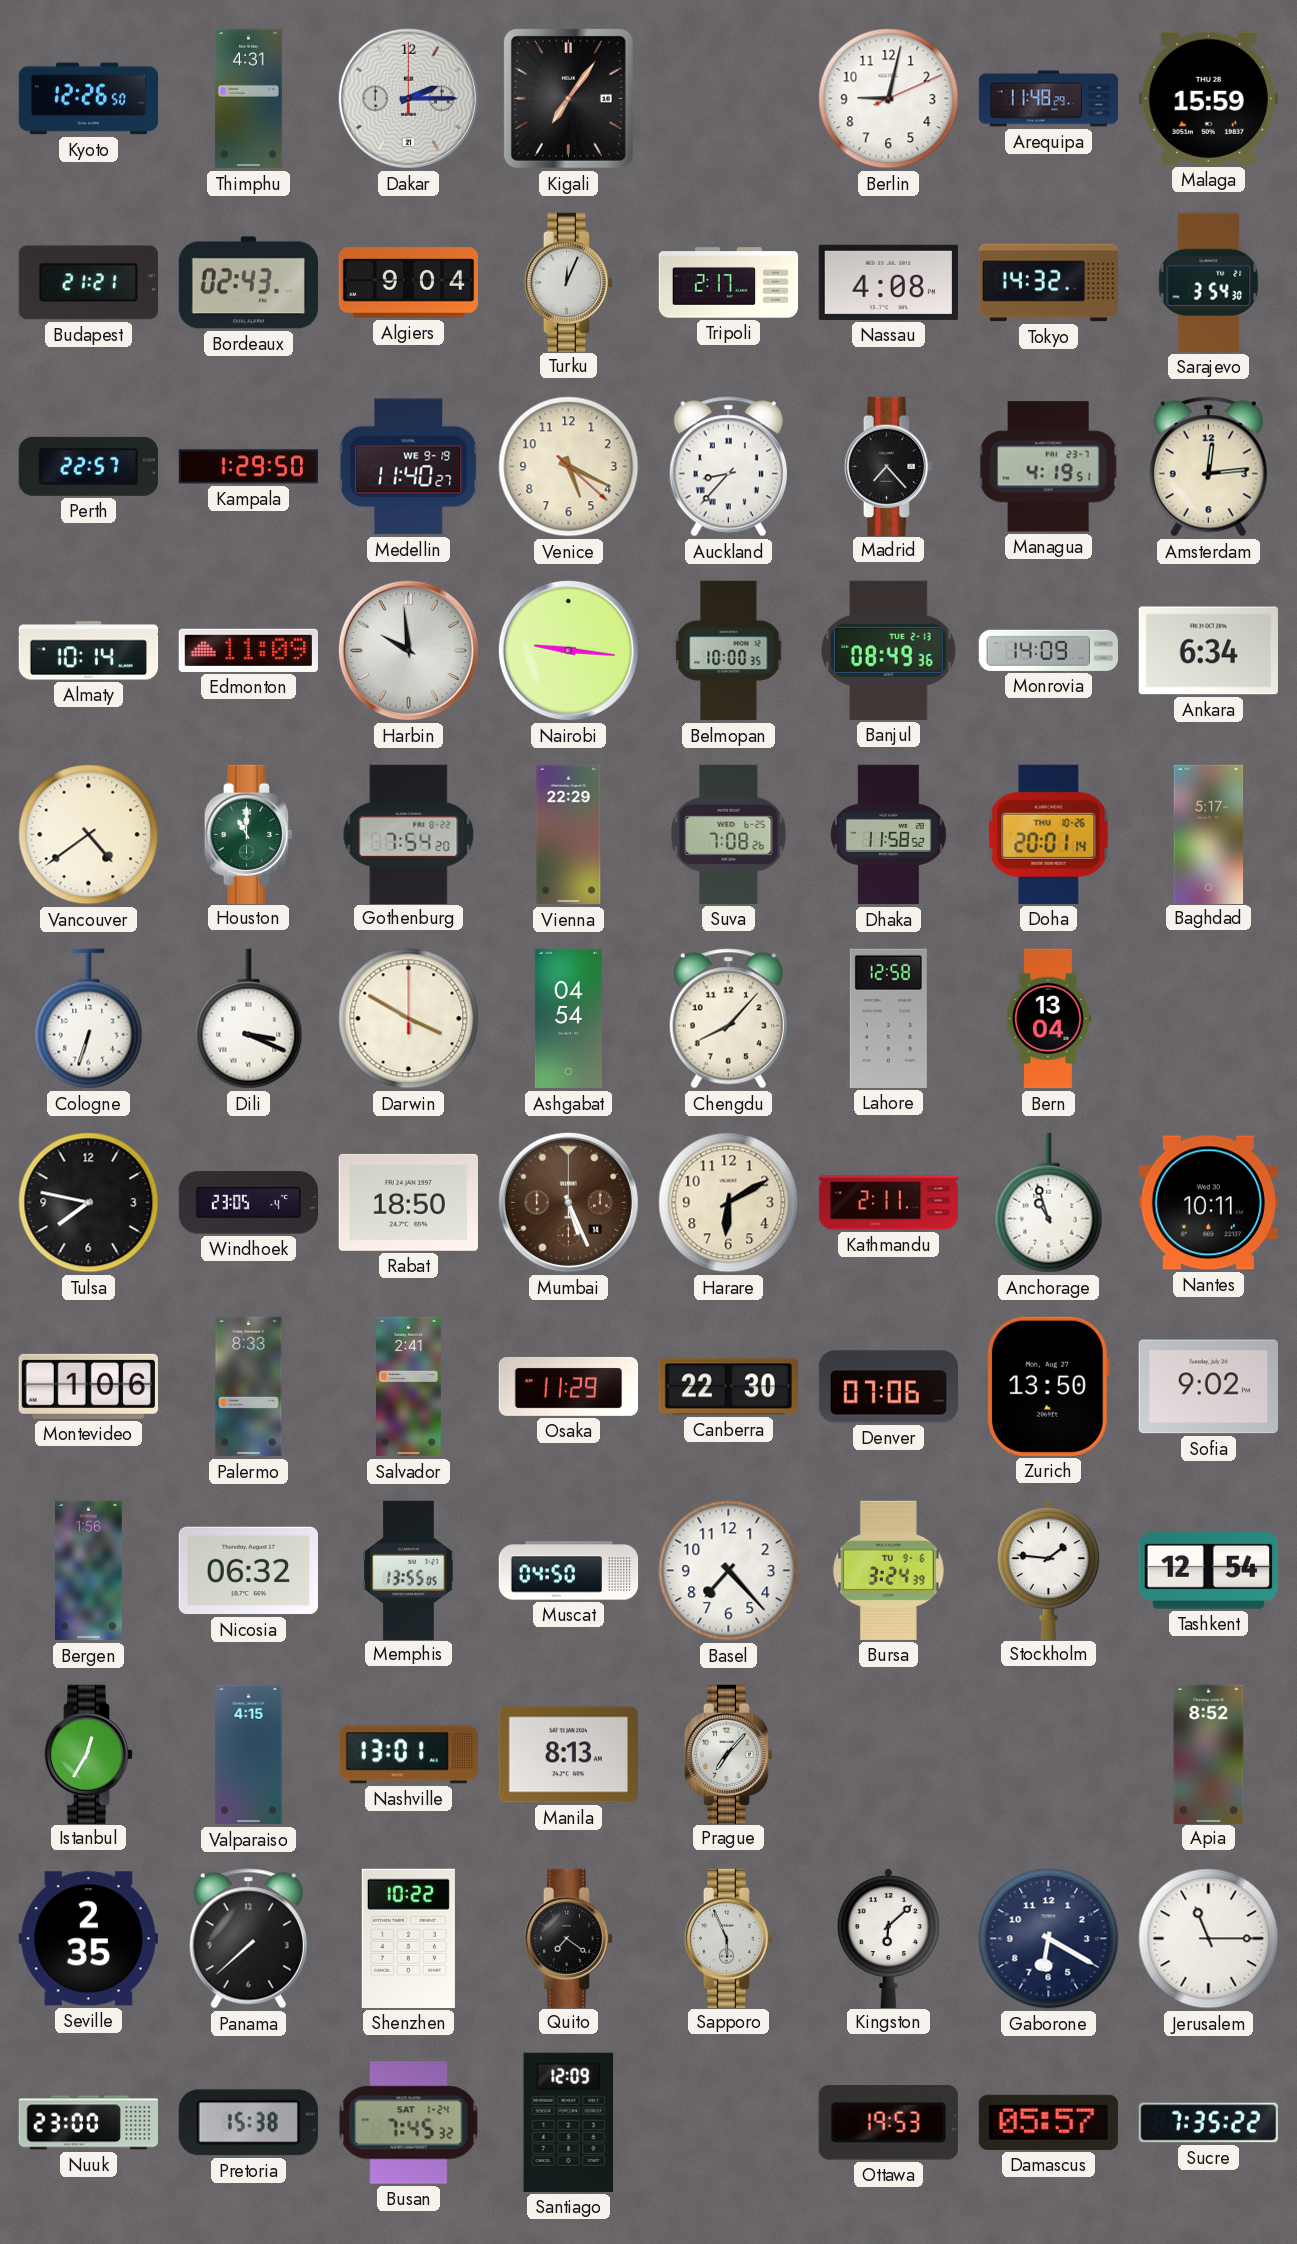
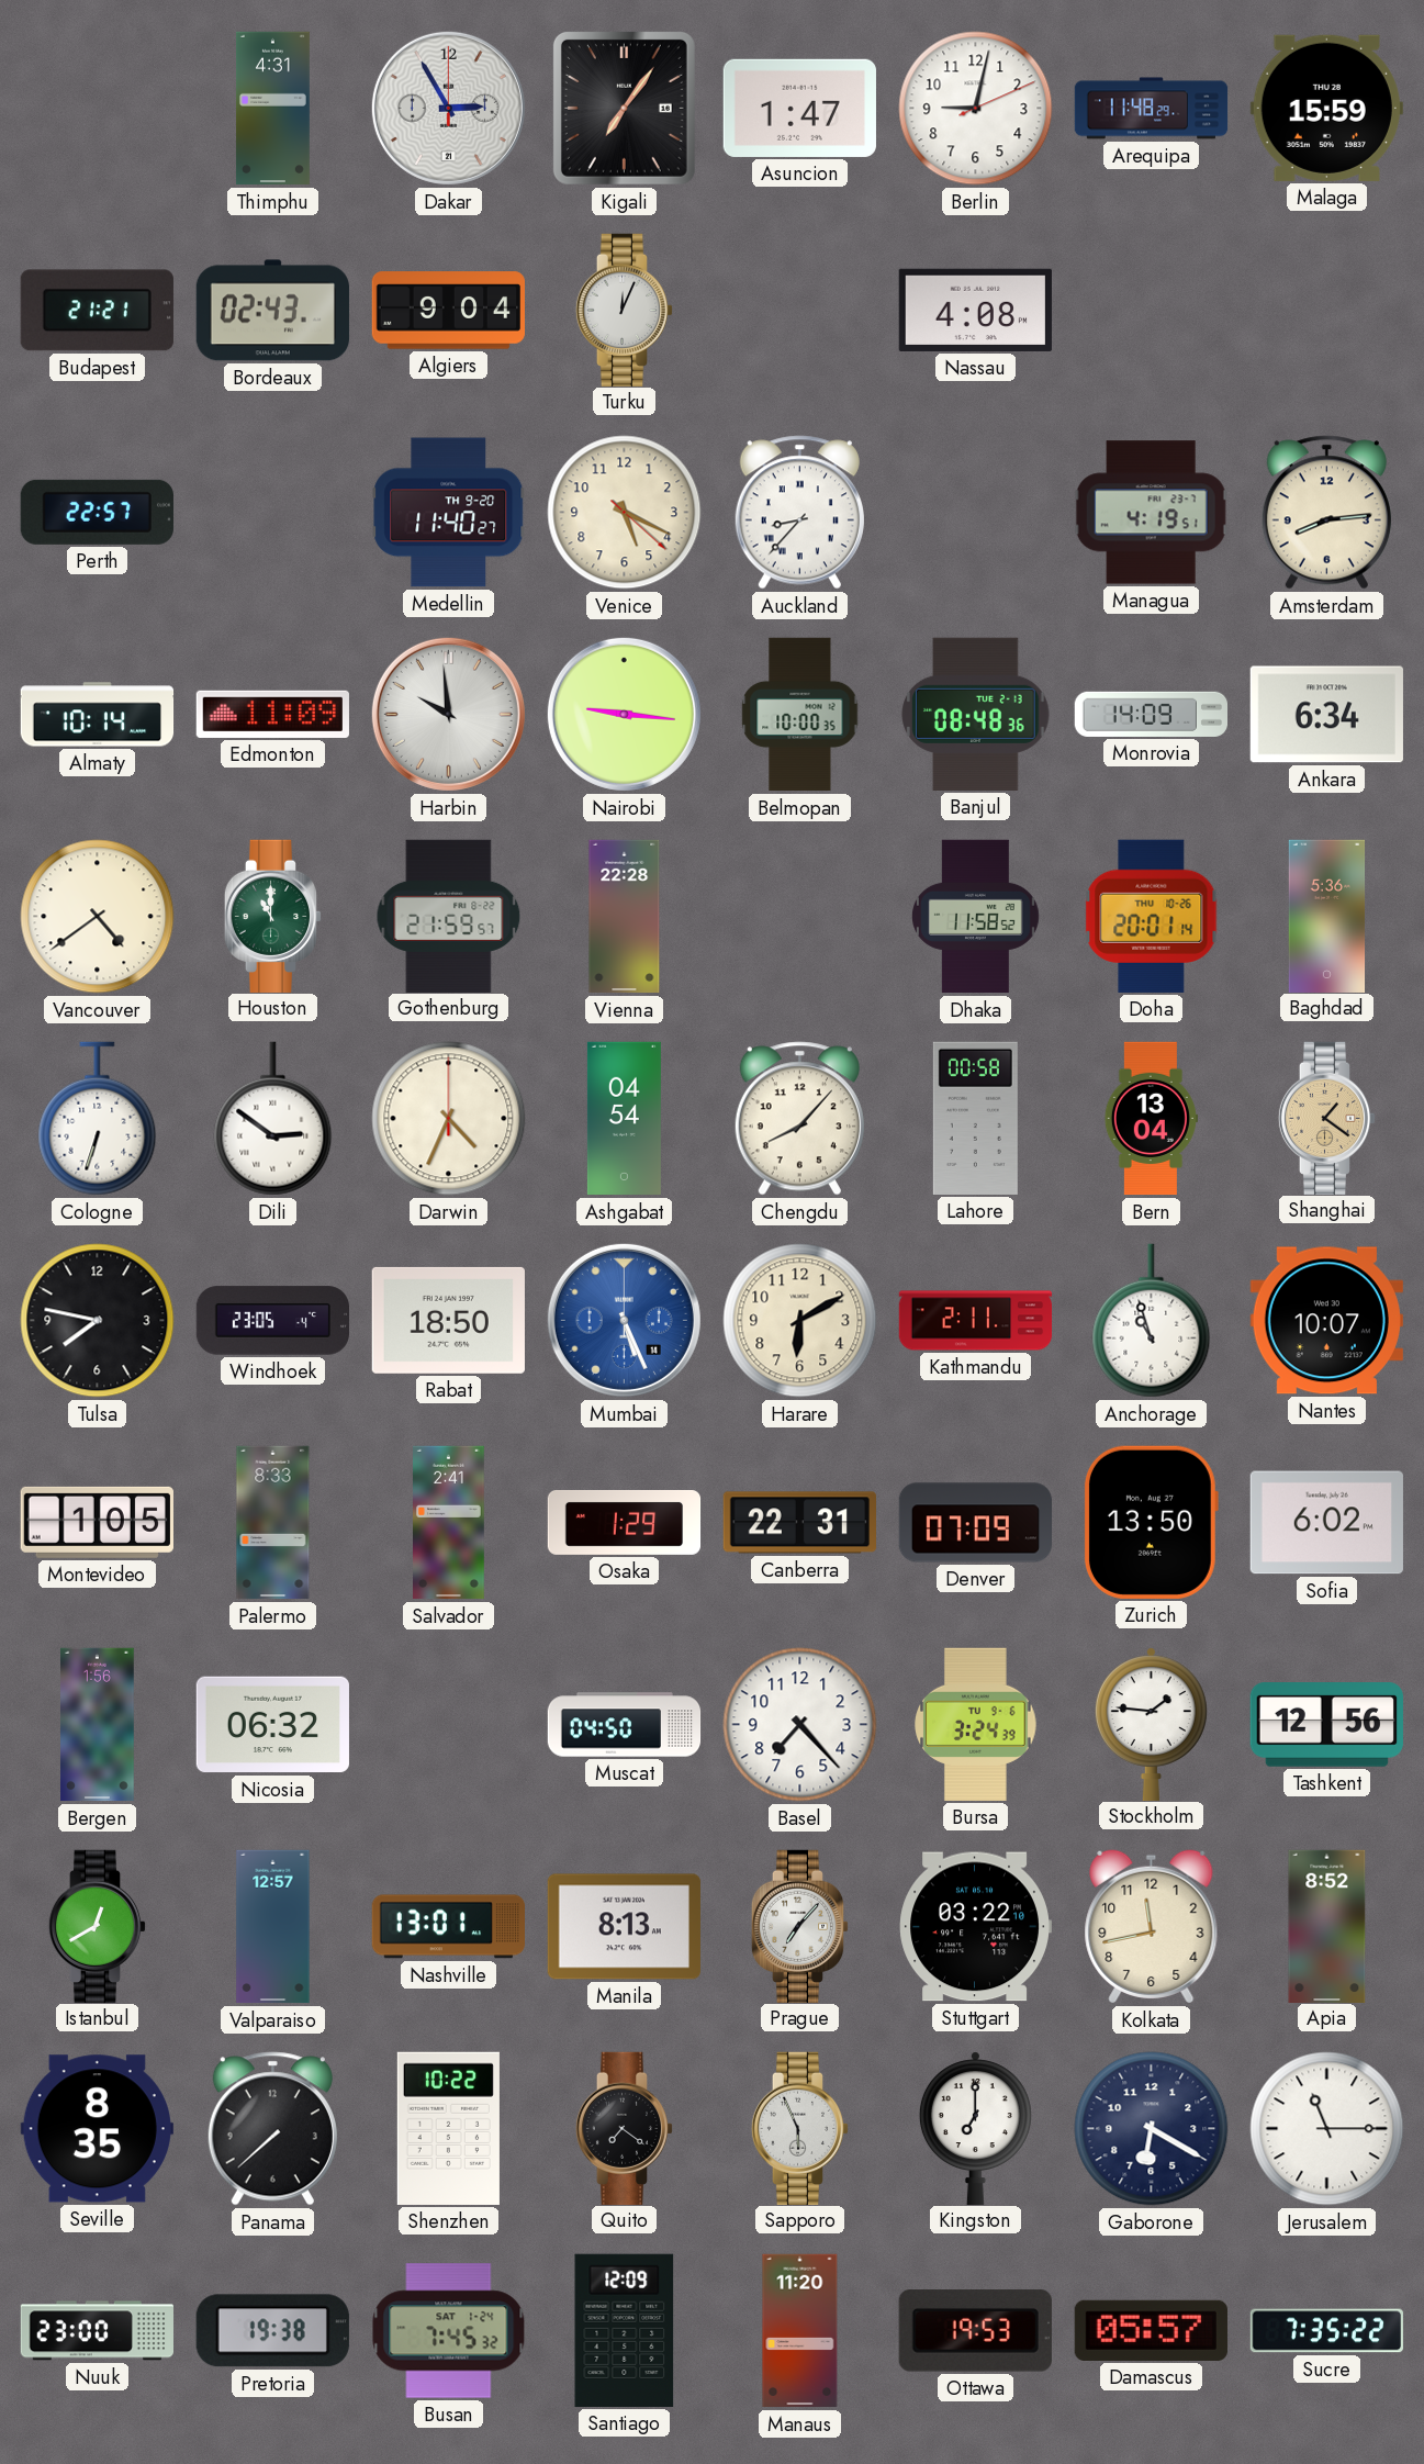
Kyoto: 12:26 -> none (89, 99)
Dakar: 2:15 -> 2:55 (448, 108)
Asuncion: none -> 1:47 (799, 108)
Tripoli: 2:17 -> none (729, 283)
Tokyo: 14:32 -> none (1049, 283)
Sarajevo: 3:54 -> none (1209, 282)
Kampala: 1:29 -> none (248, 467)
Medellin date: WE 9-19 -> TH 9-20 (449, 513)
Madrid: 7:23 -> none (889, 466)
Amsterdam: 12:14 -> 8:14 (1326, 513)
Banjul: 08:49 -> 08:48 (976, 714)
Gothenburg: 7:54 -> 21:59 (449, 916)
Vienna: 22:29 -> 22:28 (625, 917)
Suva: 7:08 -> none (729, 834)
Baghdad: 5:17 -> 5:36 (1327, 916)
Dili: 3:19 -> 2:51 (273, 1119)
Darwin: 3:50 -> 4:34 (449, 1119)
Lahore: 12:58 -> 00:58 (975, 1118)
Shanghai: none -> 1:21 (1327, 1118)
Mumbai dial: brown -> blue (624, 1320)
Nantes: 10:11 -> 10:07 (1326, 1321)
Montevideo: 1:06 -> 1:05 (97, 1522)
Osaka: 11:29 -> 1:29 (625, 1522)
Canberra: 22:30 -> 22:31 (799, 1523)
Denver: 07:06 -> 07:09 (976, 1523)
Sofia: 9:02 -> 6:02 (1326, 1523)
Memphis: 13:55 -> none (409, 1570)
Tashkent: 12:54 -> 12:56 (1326, 1725)
Istanbul: 12:35 -> 12:40 (98, 1926)
Valparaiso: 4:15 -> 12:57 (273, 1927)
Stuttgart: none -> 03:22 (975, 1927)
Kolkata: none -> 11:43 (1152, 1927)
Seville: 2:35 -> 8:35 (97, 2129)
Kingston: 6:08 -> 7:00 (975, 2128)
Pretoria: 15:38 -> 19:38 (272, 2331)
Manaus: none -> 11:20 (800, 2331)
